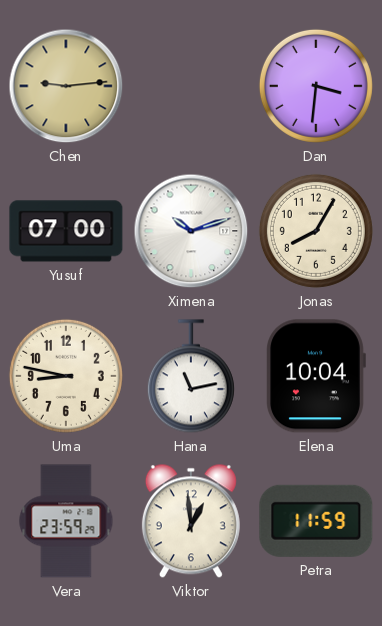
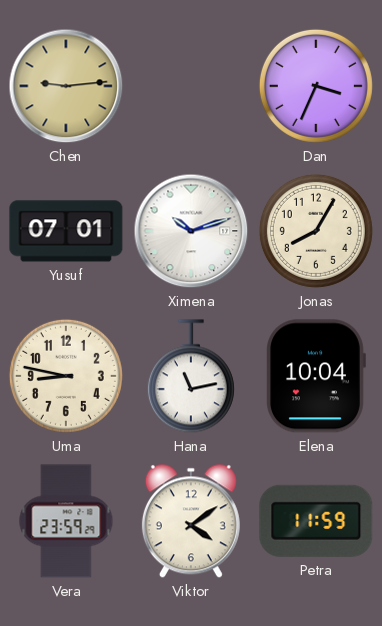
Dan: 3:31 -> 3:34 (316, 86)
Yusuf: 07:00 -> 07:01 (66, 231)
Viktor: 12:59 -> 4:09 (191, 521)
